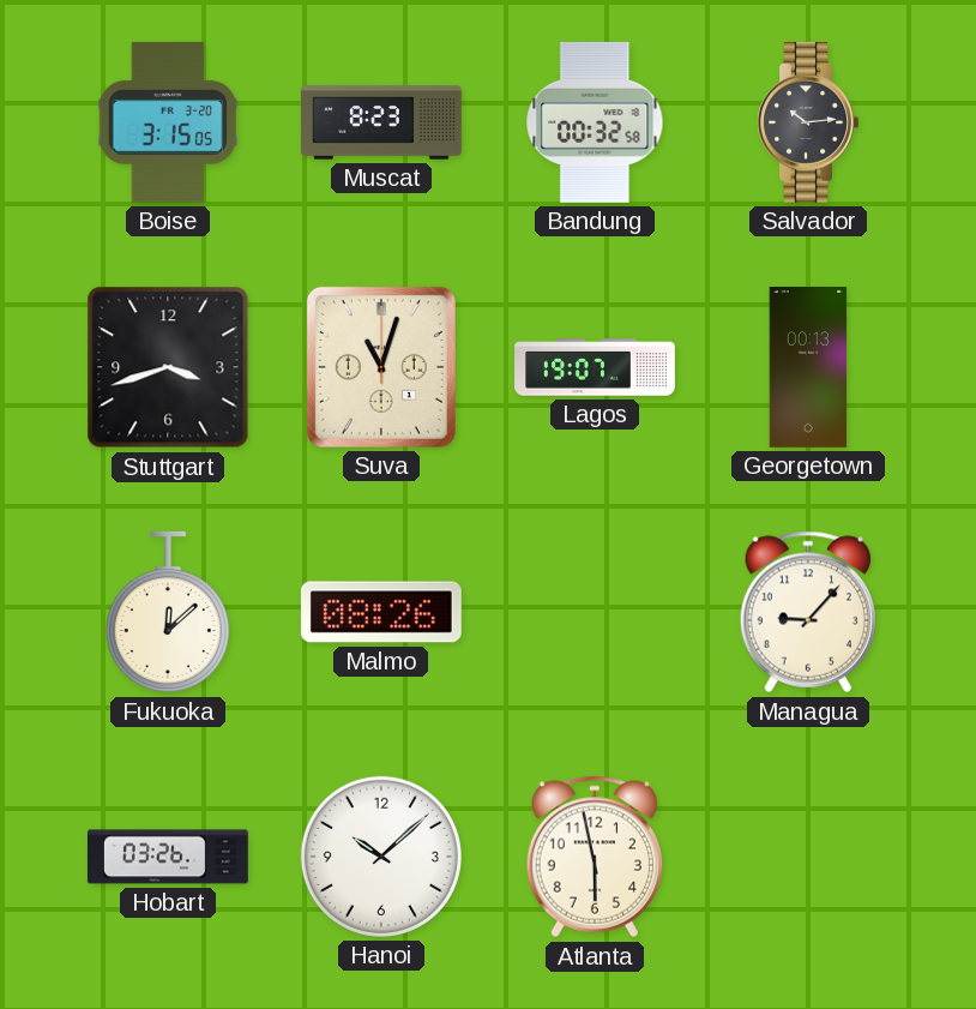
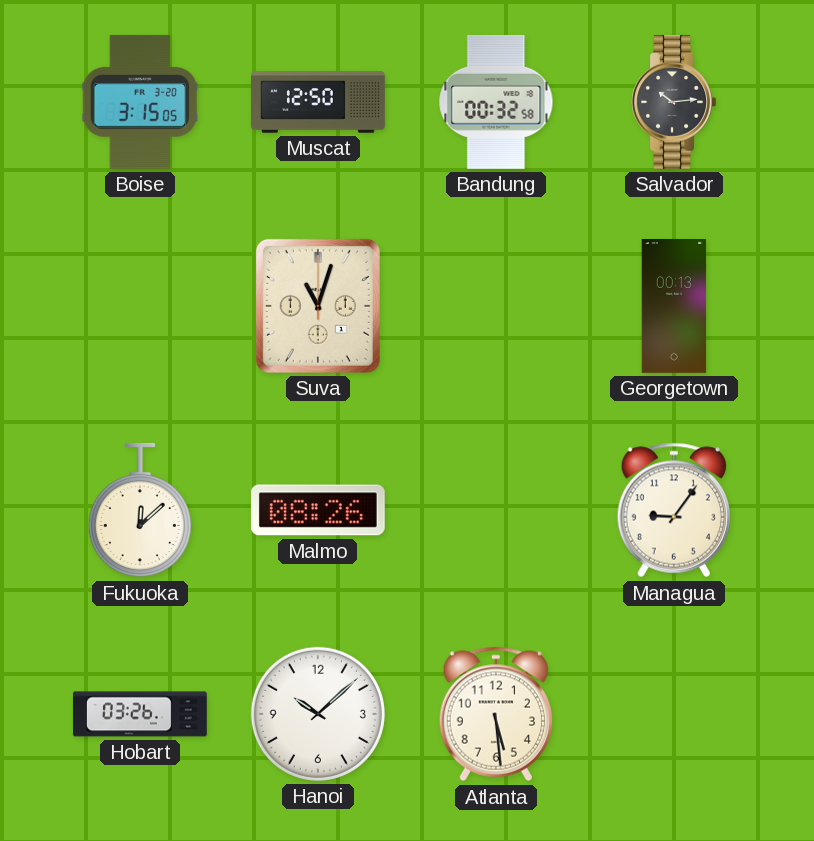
Muscat: 8:23 -> 12:50 (319, 102)
Stuttgart: 3:42 -> none (168, 367)
Lagos: 19:07 -> none (596, 367)
Managua: 9:07 -> 9:06 (674, 510)
Atlanta: 5:58 -> 5:29 (496, 714)
